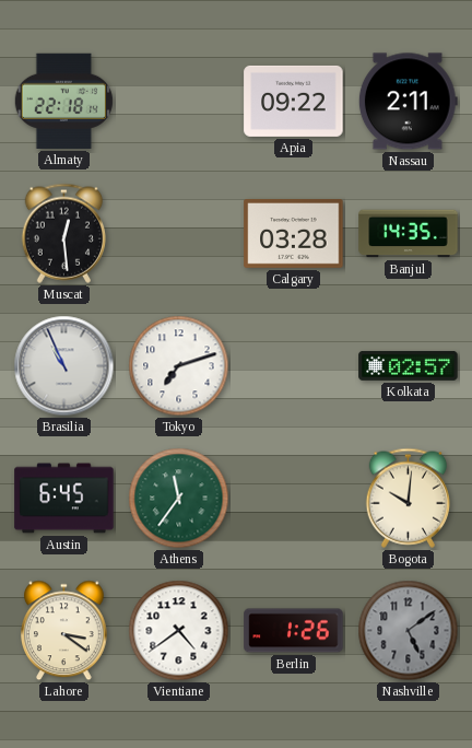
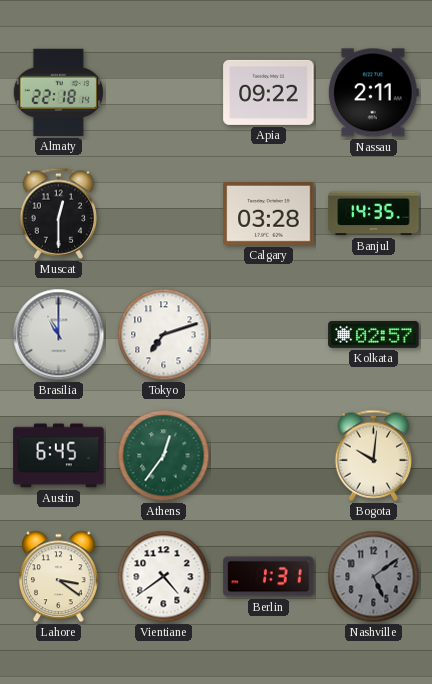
Muscat: 12:29 -> 12:30 (58, 213)
Brasilia: 10:56 -> 11:00 (59, 335)
Athens: 11:36 -> 12:36 (164, 456)
Berlin: 1:26 -> 1:31 (269, 577)
